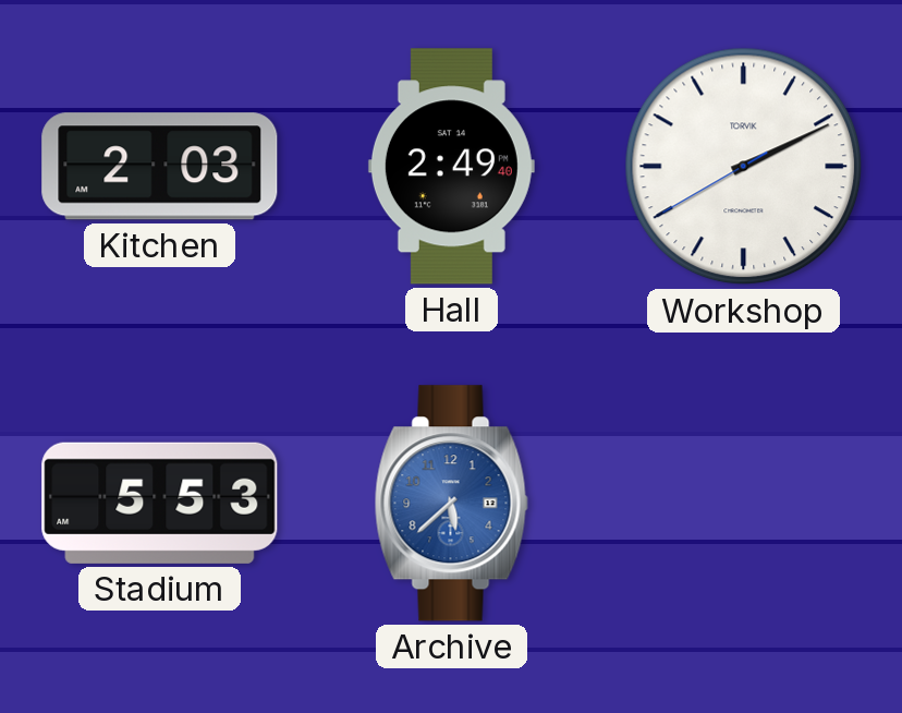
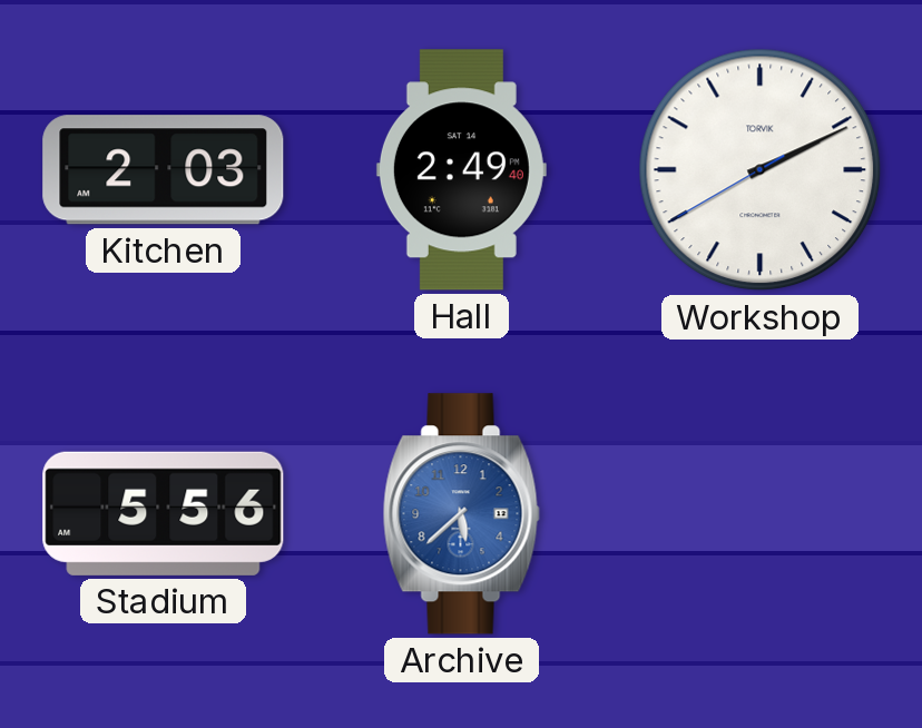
Stadium: 5:53 -> 5:56 (164, 513)
